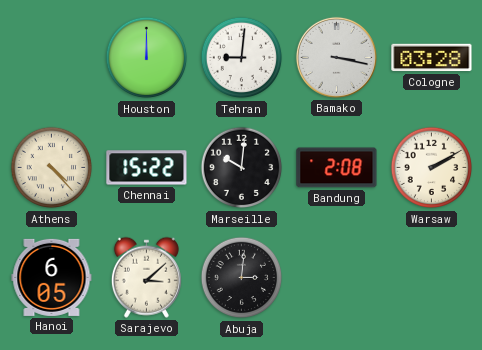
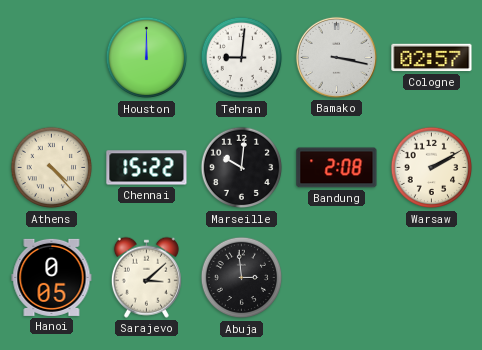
Cologne: 03:28 -> 02:57 (432, 58)
Hanoi: 6:05 -> 0:05 (52, 277)
Abuja: 3:01 -> 2:59 (242, 278)
